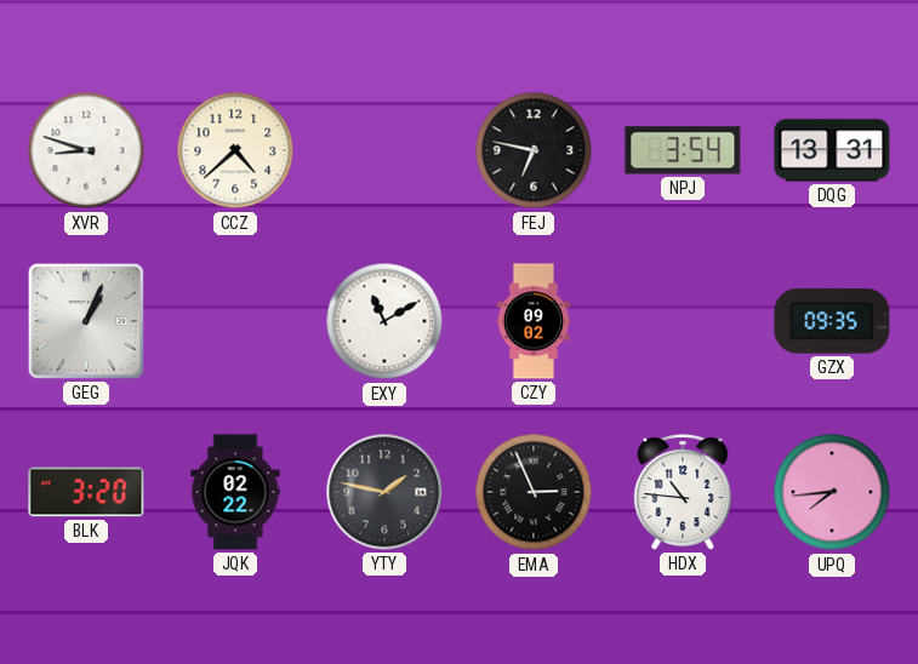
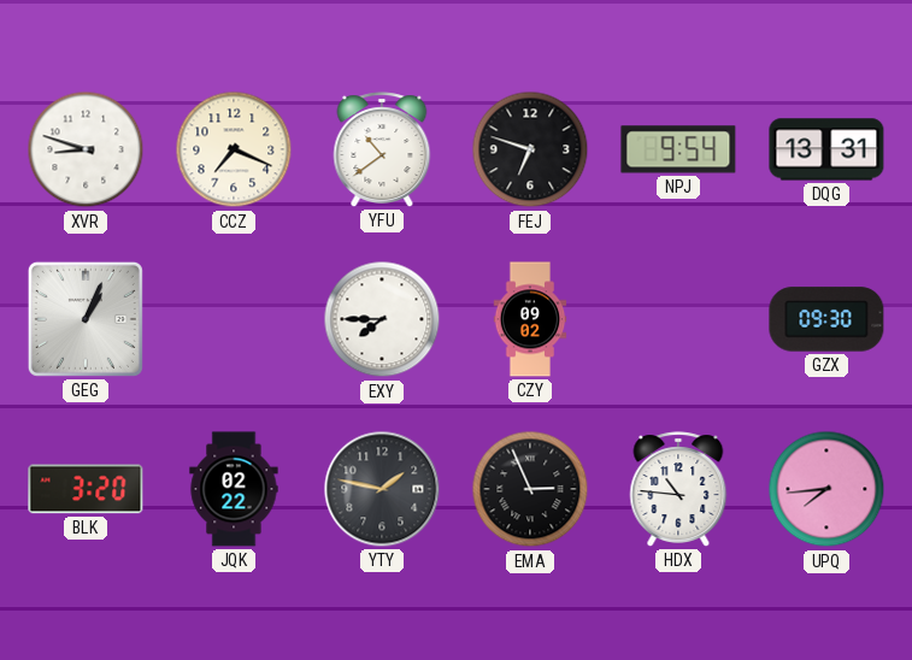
CCZ: 4:38 -> 7:19 (234, 149)
YFU: none -> 10:39 (382, 149)
FEJ: 6:47 -> 6:48 (530, 149)
NPJ: 3:54 -> 9:54 (678, 149)
EXY: 11:10 -> 7:45 (382, 319)
GZX: 09:35 -> 09:30 (826, 319)
